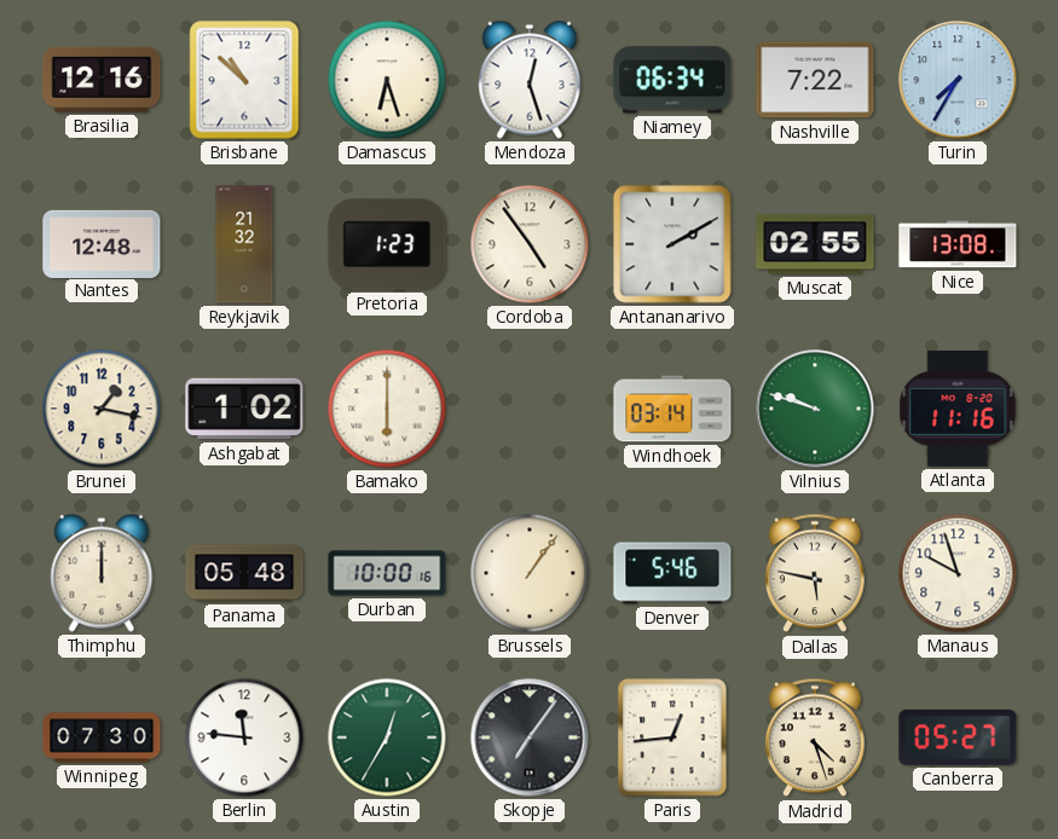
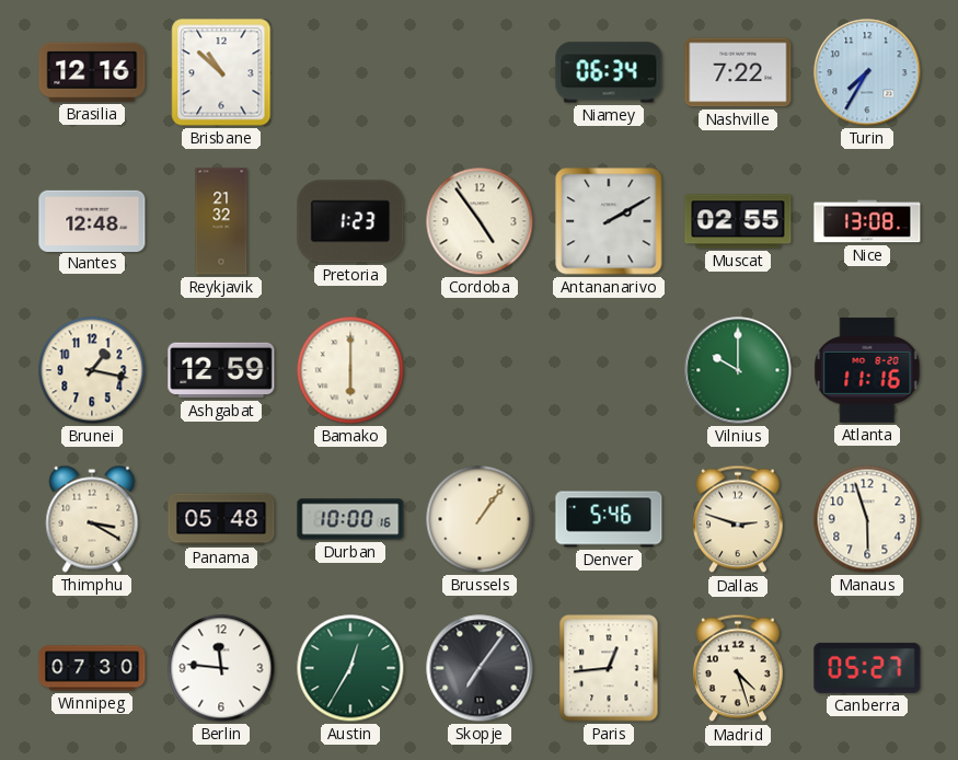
Damascus: 6:27 -> none (387, 80)
Mendoza: 12:27 -> none (530, 80)
Ashgabat: 1:02 -> 12:59 (221, 370)
Windhoek: 03:14 -> none (672, 409)
Vilnius: 9:48 -> 10:00 (738, 370)
Thimphu: 12:00 -> 3:20 (92, 519)
Dallas: 5:47 -> 2:48 (739, 519)
Manaus: 9:57 -> 5:57 (867, 519)
